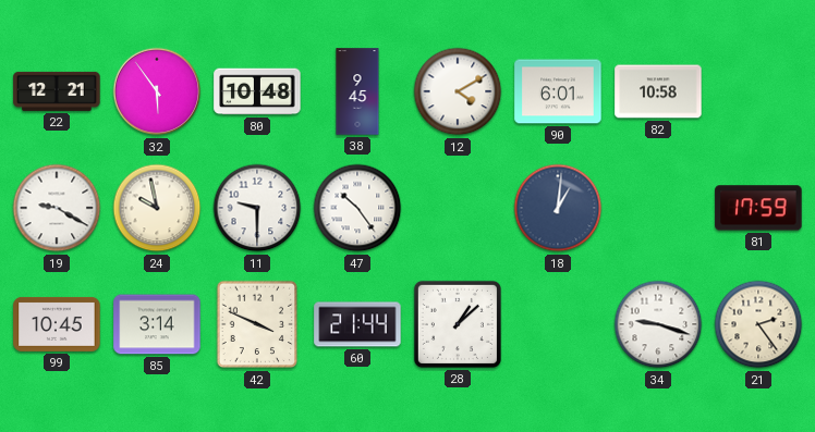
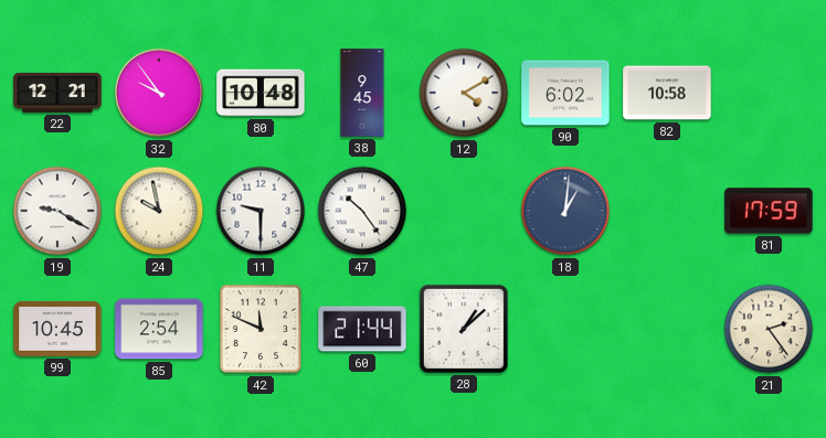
32: 5:54 -> 9:54 (159, 93)
90: 6:01 -> 6:02 (565, 93)
85: 3:14 -> 2:54 (159, 329)
42: 3:49 -> 11:49 (261, 329)
34: 9:18 -> none (658, 324)
